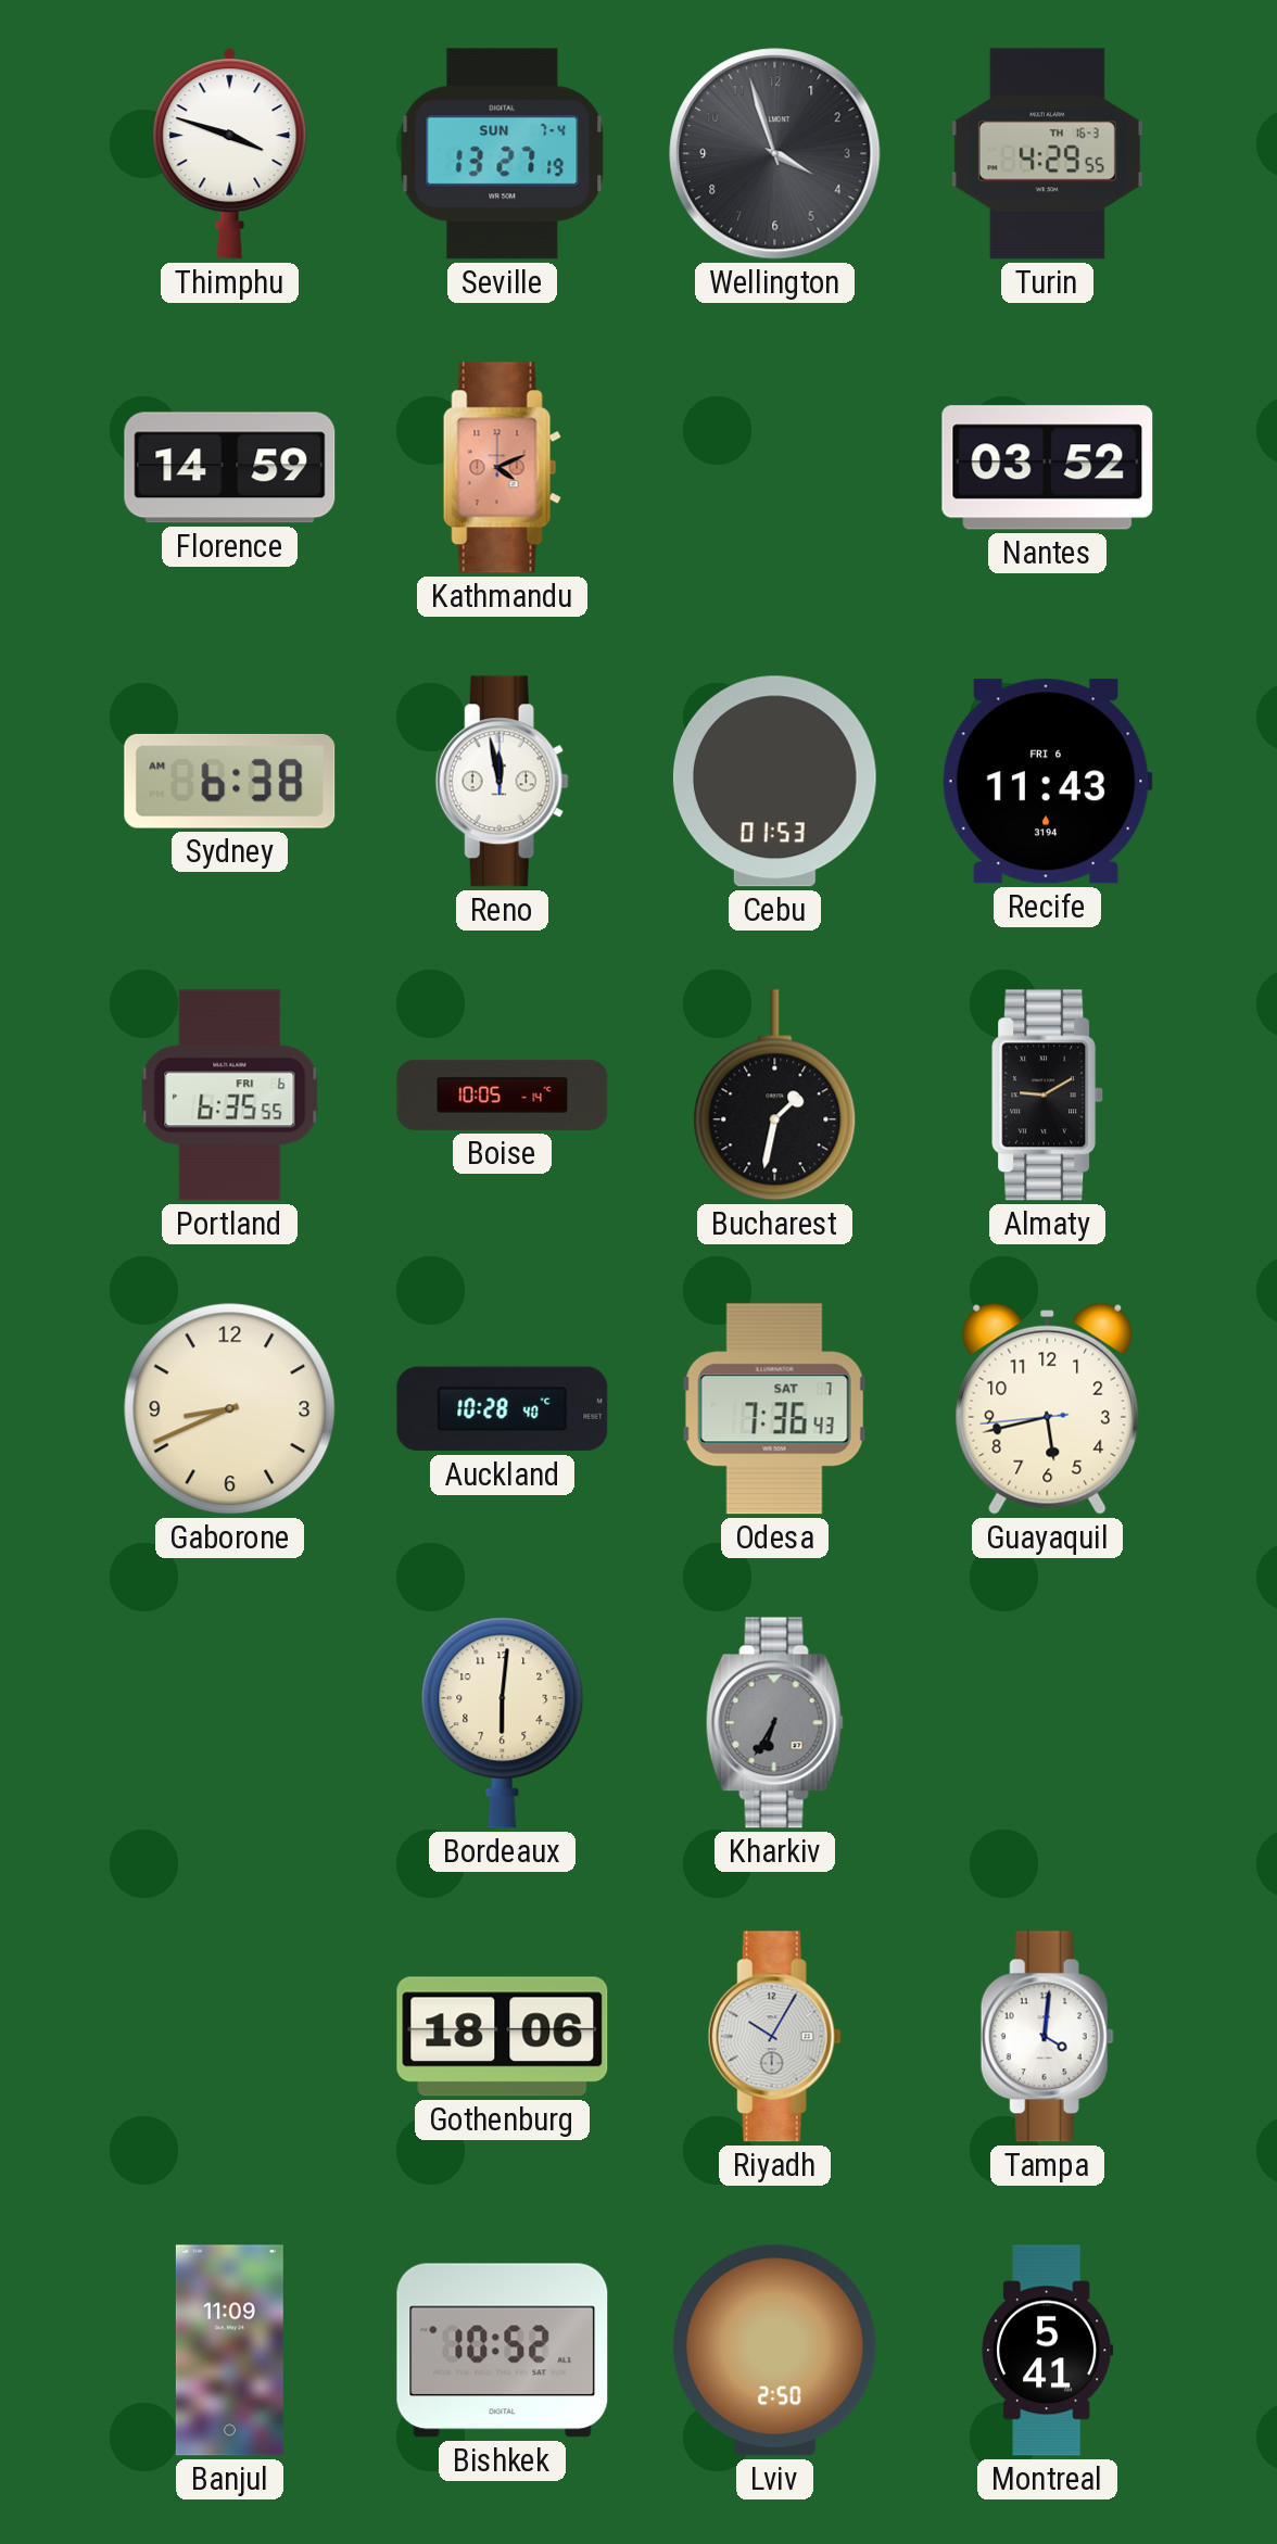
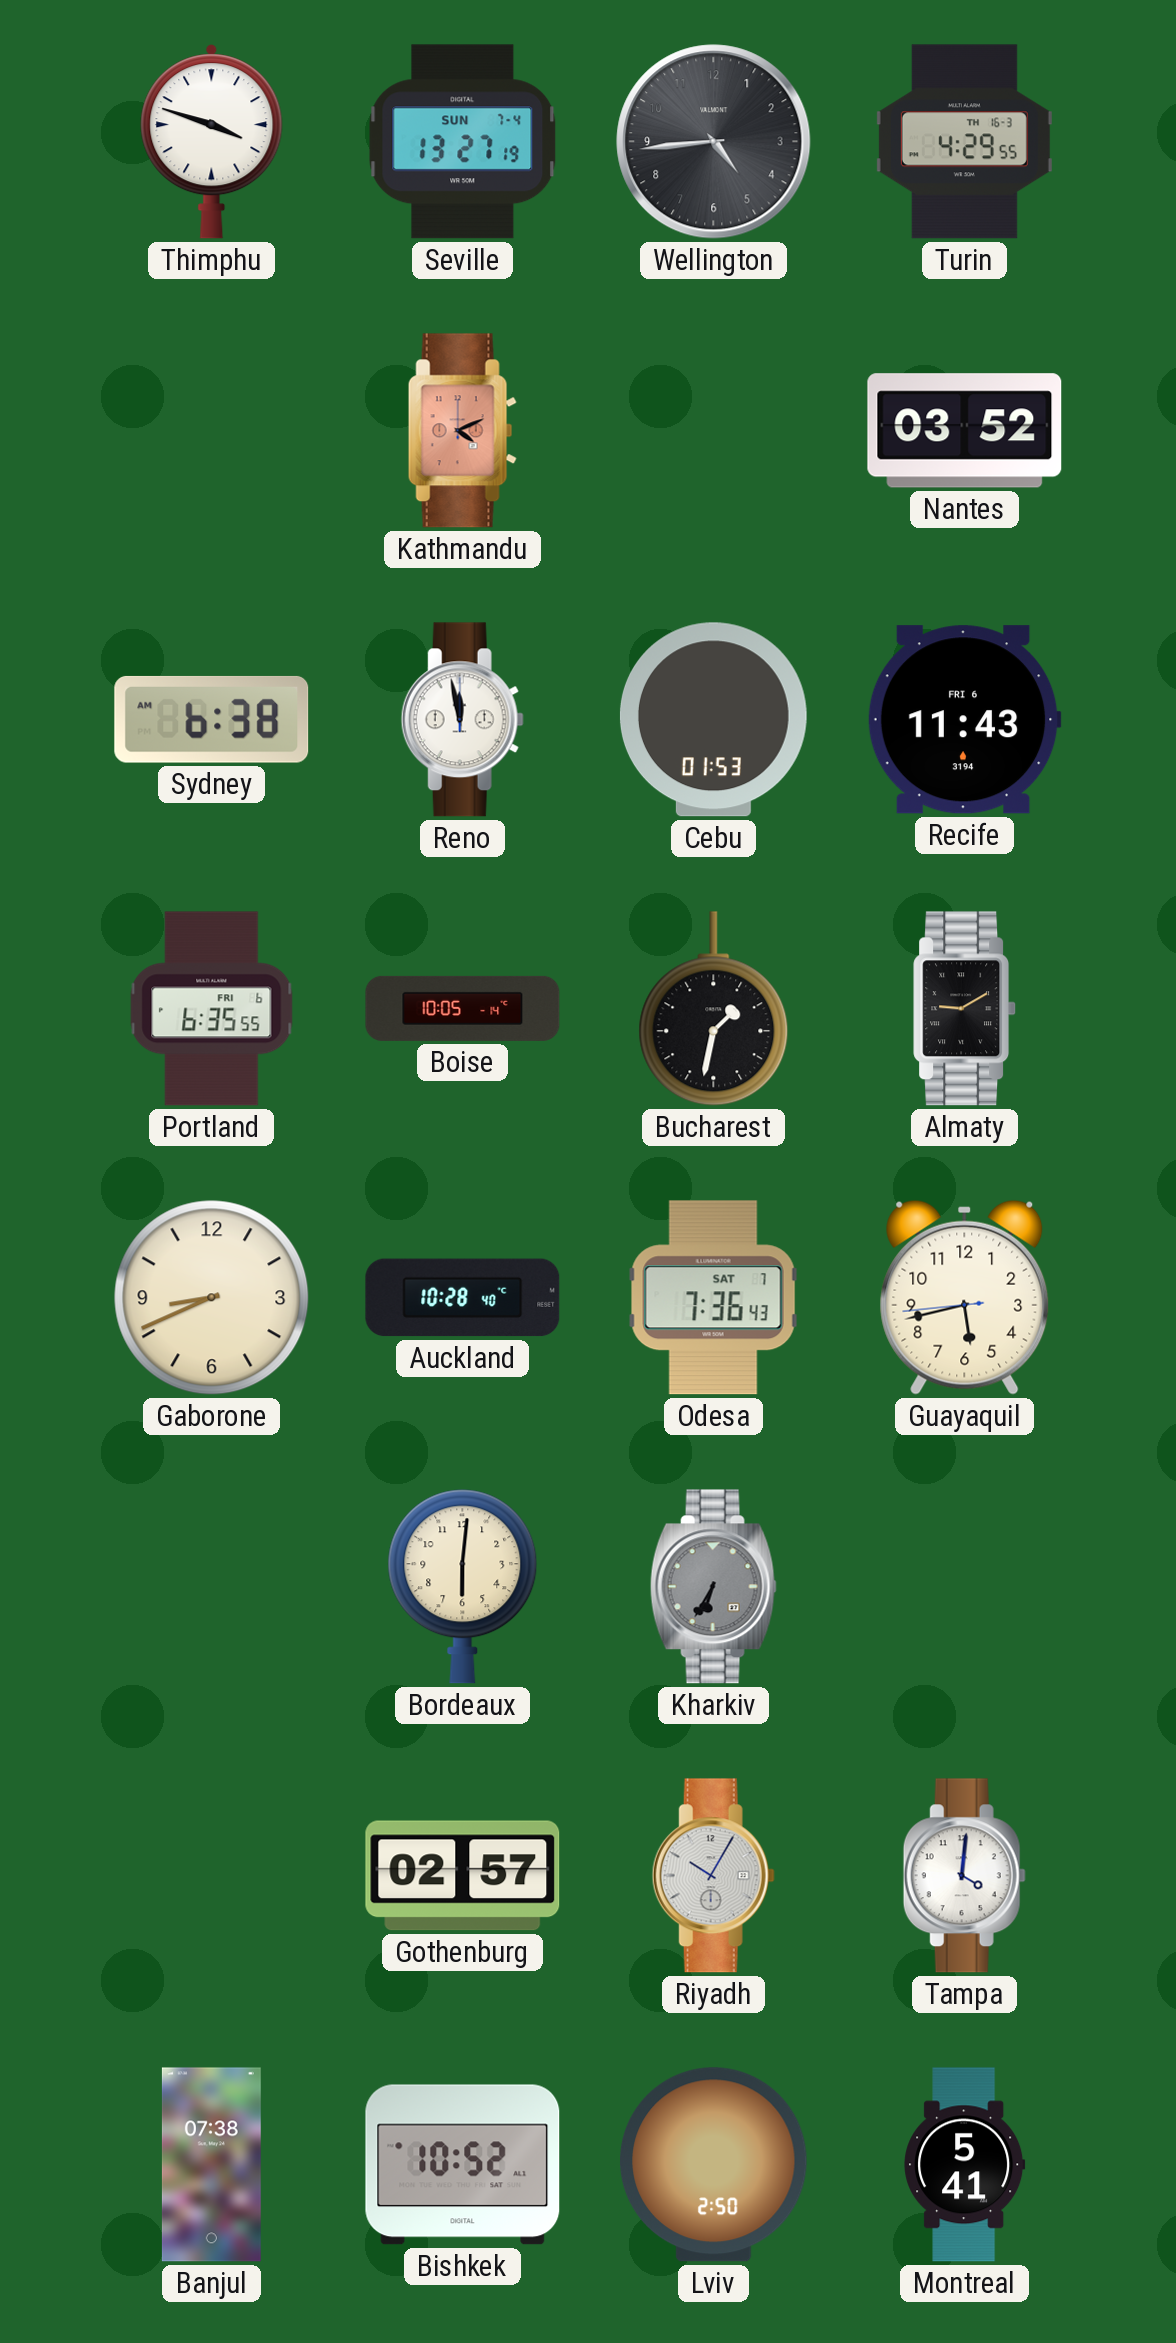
Wellington: 3:57 -> 4:44 (714, 142)
Florence: 14:59 -> none (230, 468)
Gothenburg: 18:06 -> 02:57 (463, 1876)
Banjul: 11:09 -> 07:38 (211, 2165)
